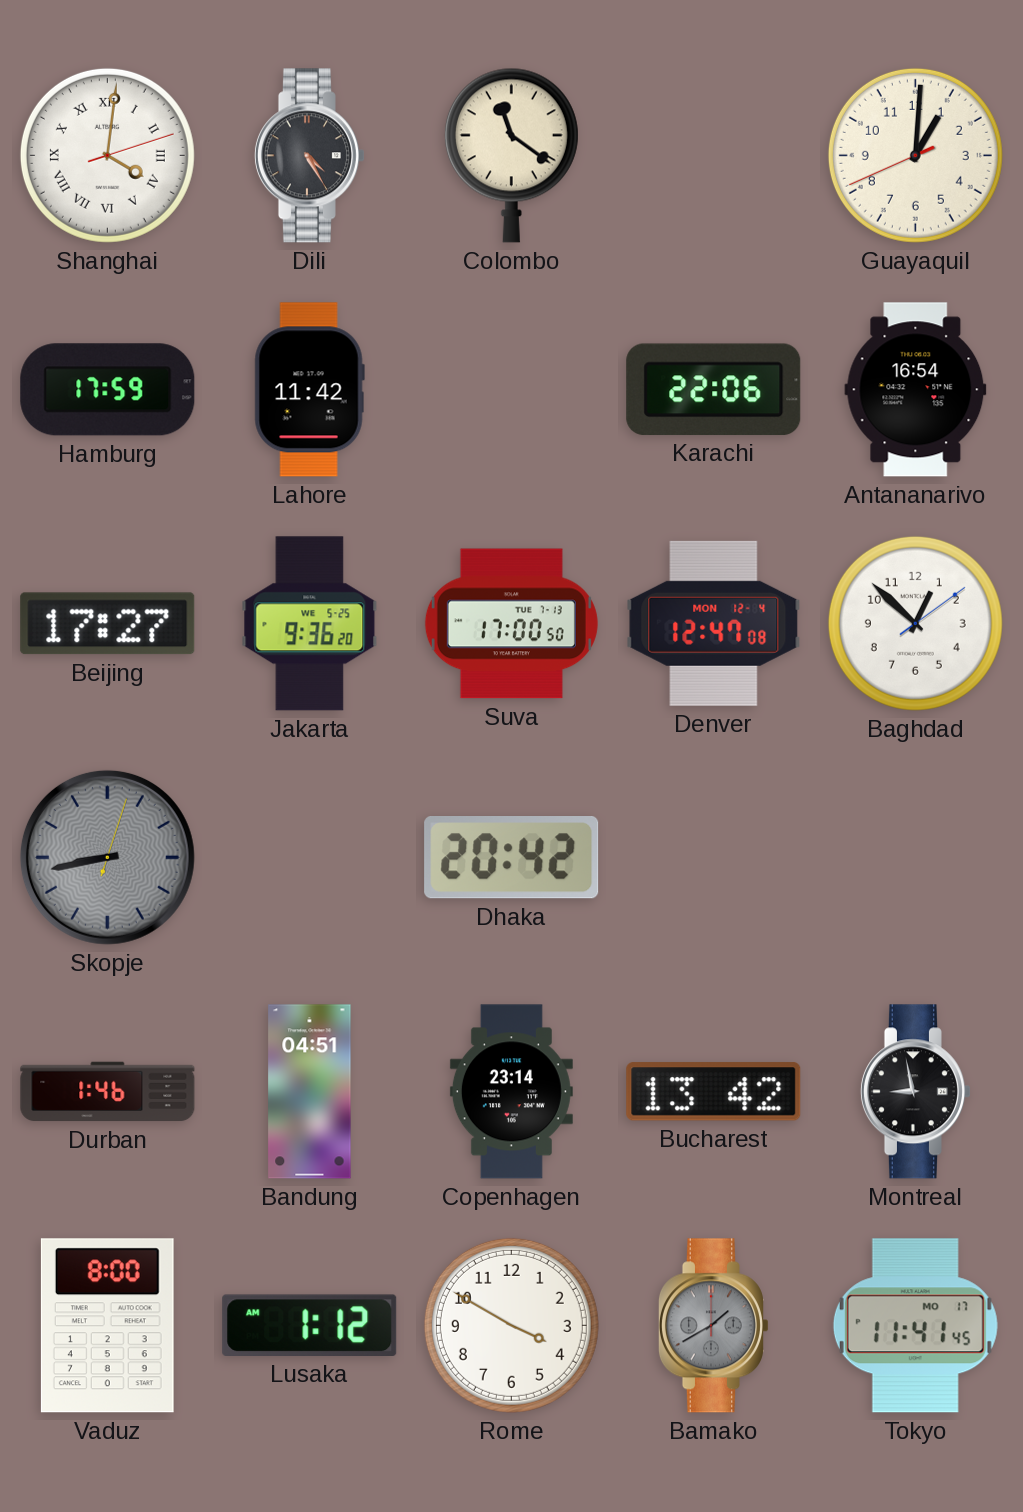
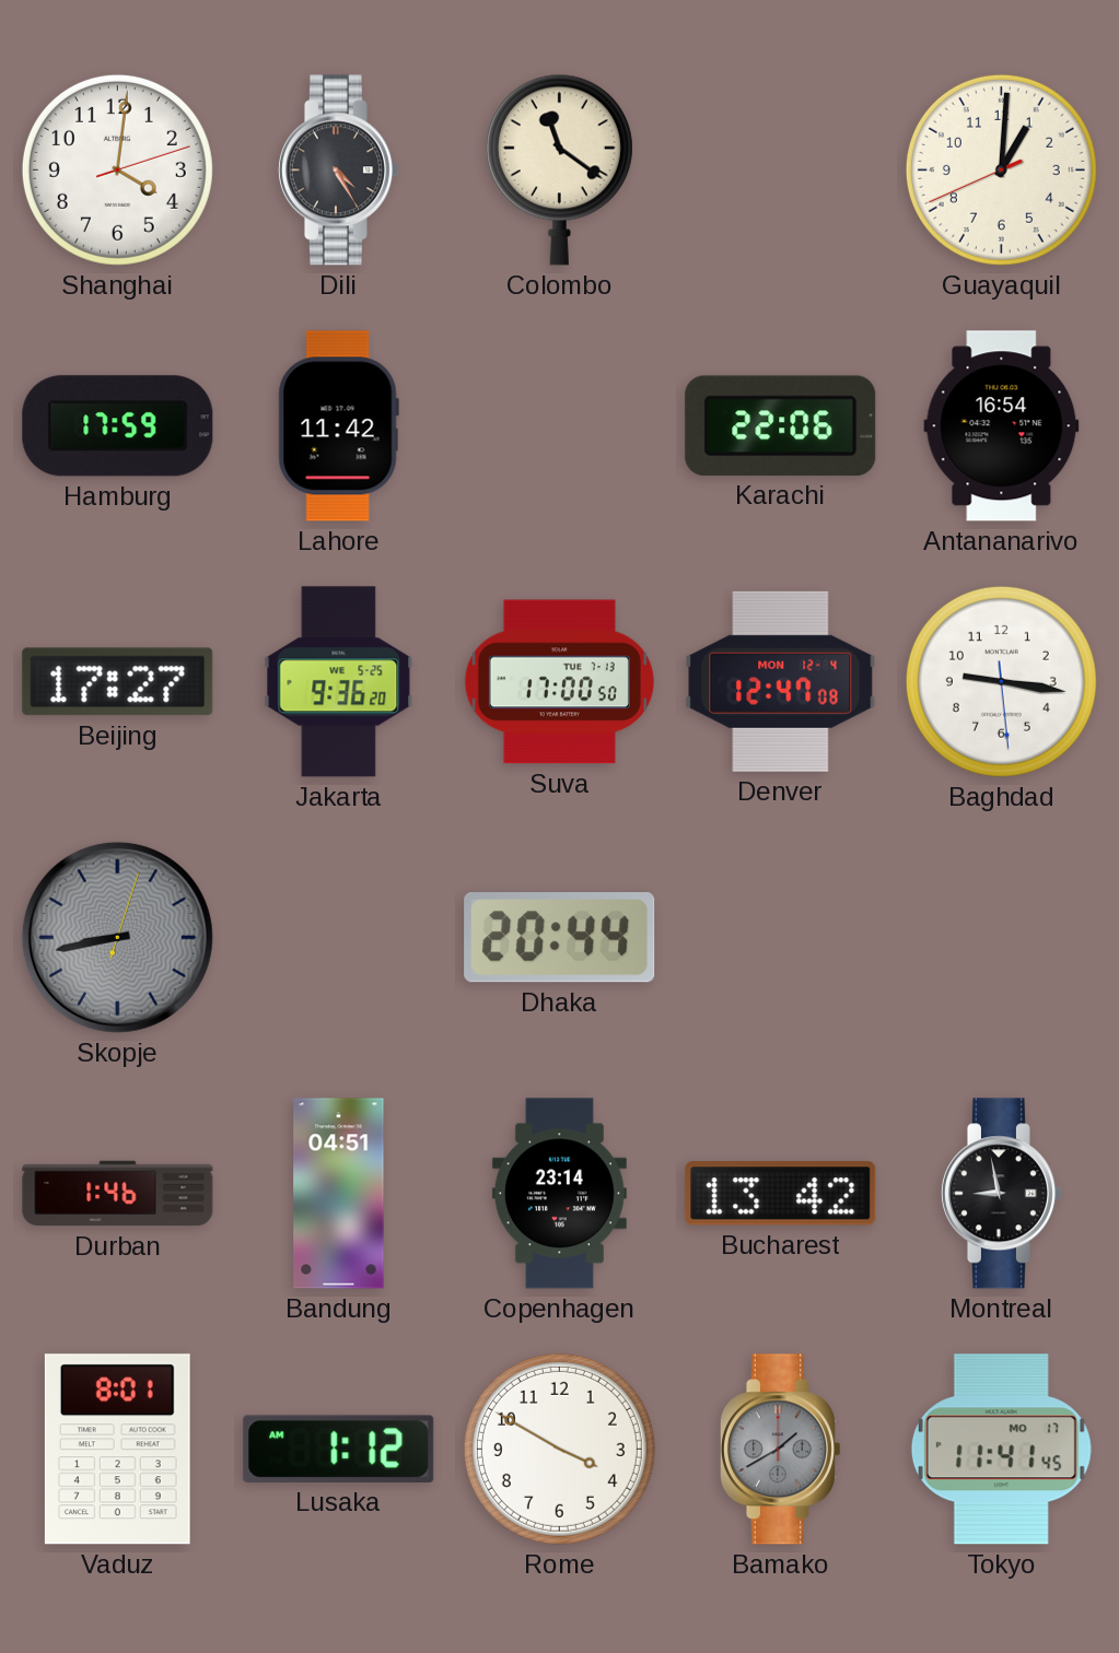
Shanghai numerals: Roman -> Arabic (117, 169)
Baghdad: 12:52 -> 9:16 (1001, 681)
Dhaka: 20:42 -> 20:44 (560, 938)
Vaduz: 8:00 -> 8:01 (117, 1450)
